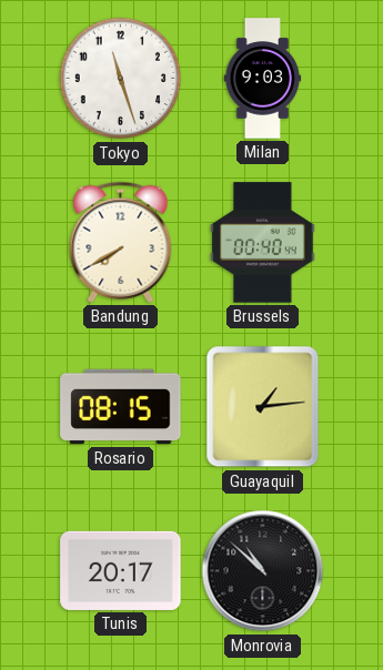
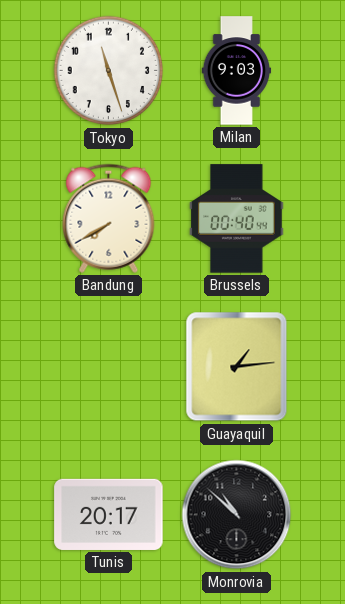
Rosario: 08:15 -> none (121, 407)
